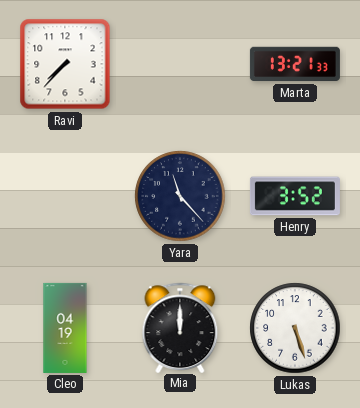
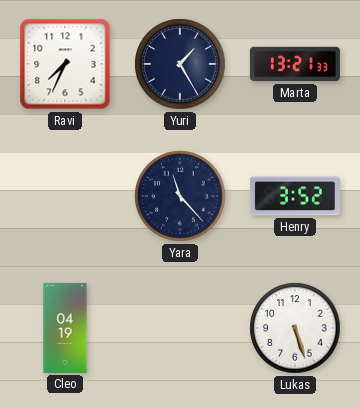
Ravi: 7:37 -> 7:34 (65, 64)
Yuri: none -> 1:25 (180, 64)
Mia: 12:00 -> none (180, 327)
